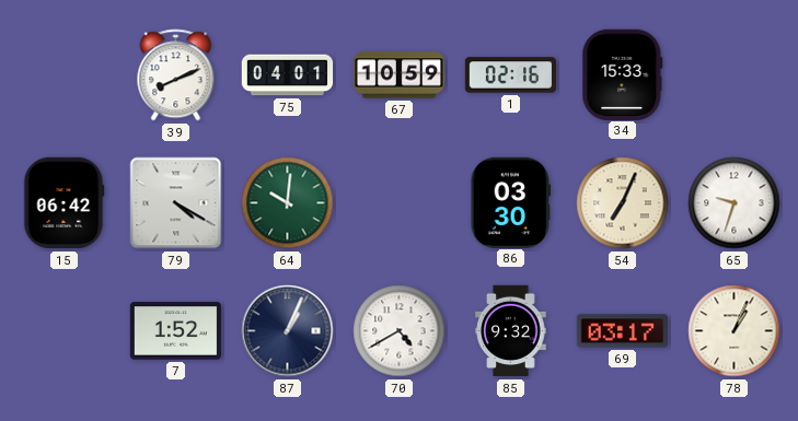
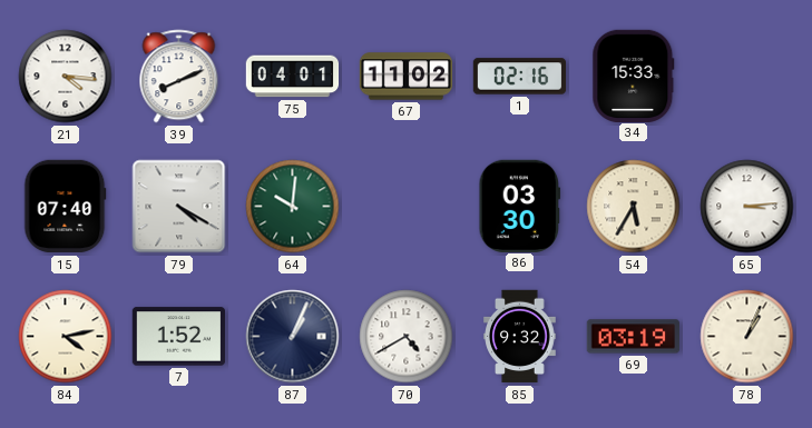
21: none -> 4:16 (66, 77)
67: 10:59 -> 11:02 (407, 77)
15: 06:42 -> 07:40 (66, 207)
54: 7:04 -> 5:35 (634, 207)
65: 9:33 -> 3:14 (747, 207)
84: none -> 4:13 (66, 337)
69: 03:17 -> 03:19 (634, 337)
